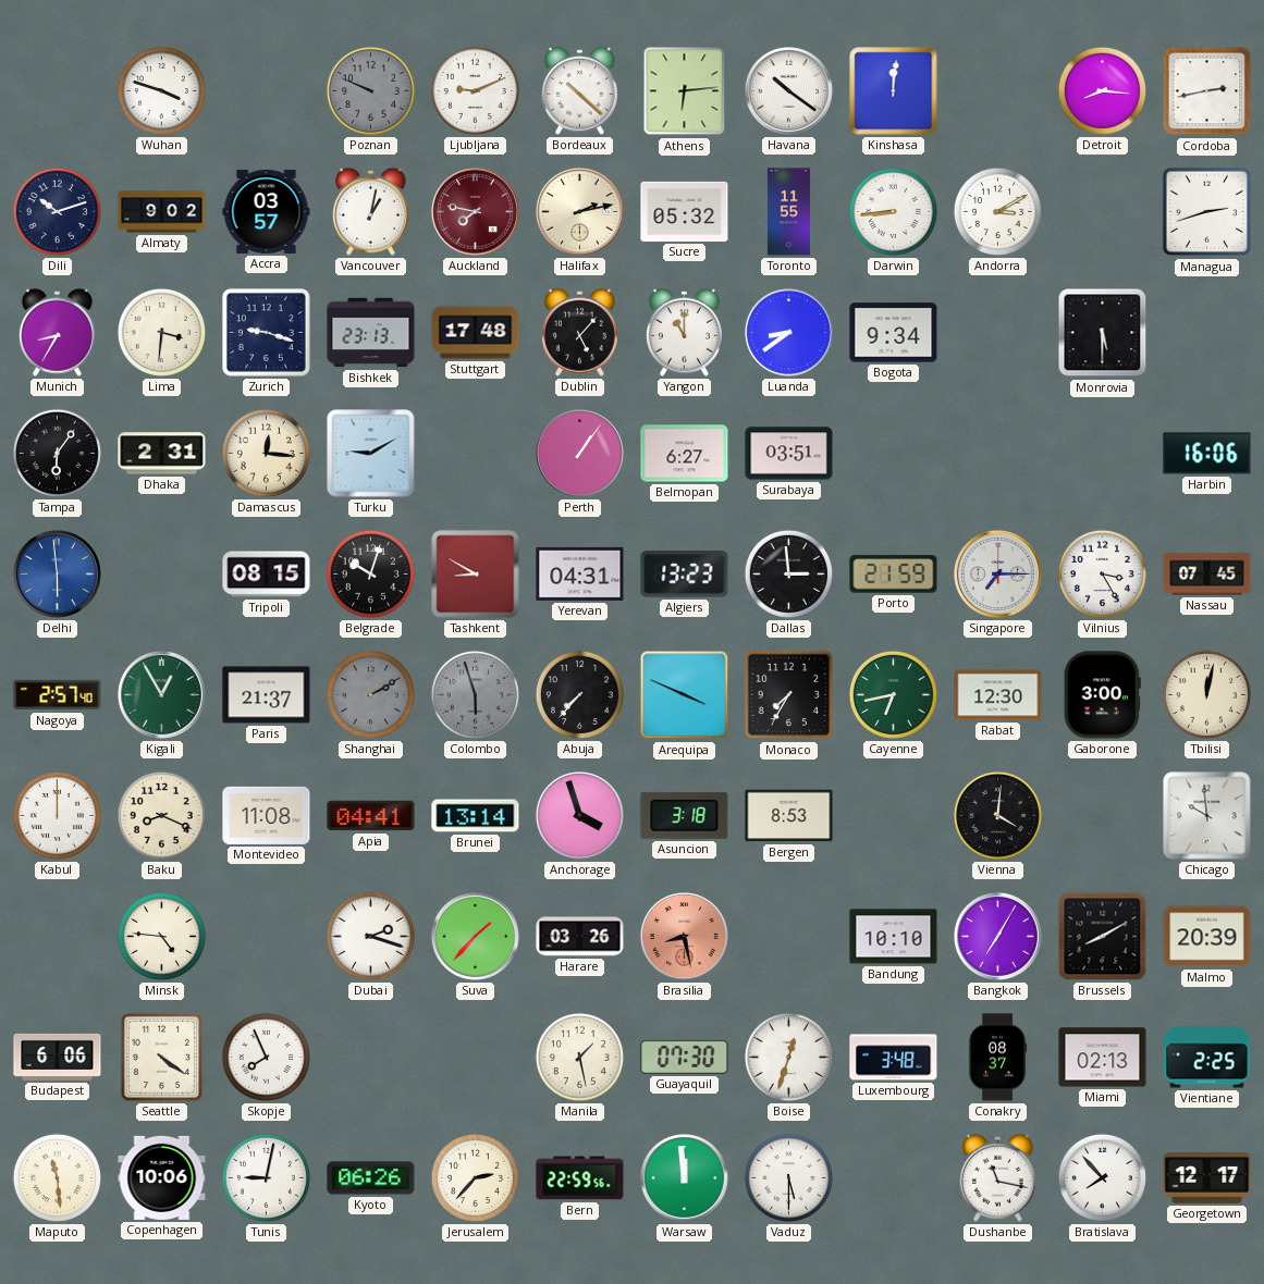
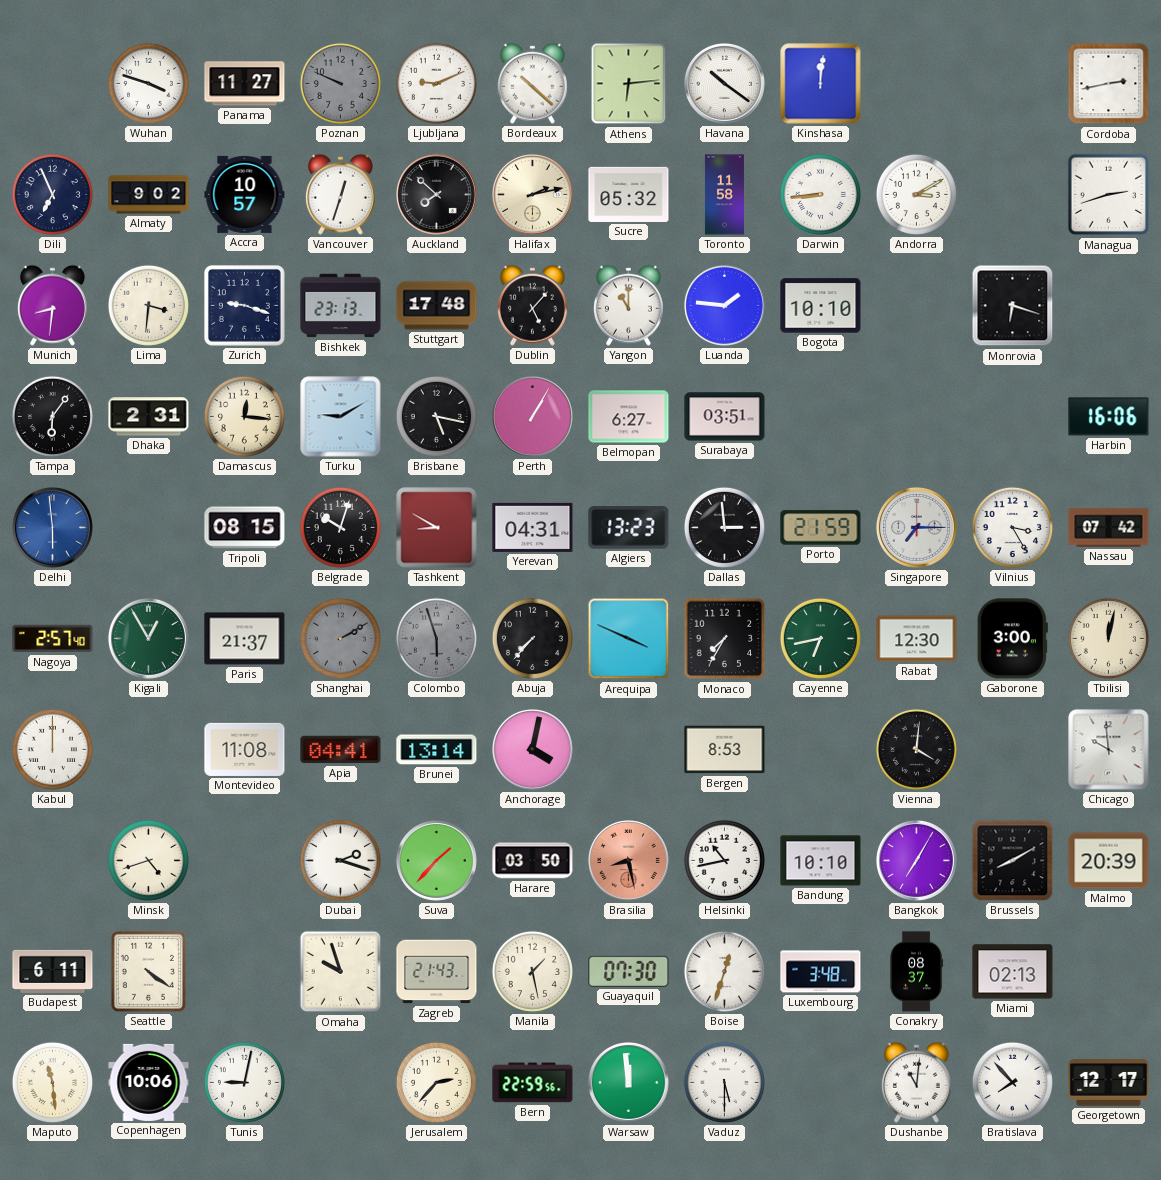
Panama: none -> 11:27 (245, 84)
Detroit: 8:16 -> none (1102, 90)
Dili: 10:12 -> 6:56 (52, 194)
Accra: 03:57 -> 10:57 (245, 194)
Vancouver: 1:02 -> 12:33 (340, 194)
Auckland: 7:47 -> 7:52 (436, 194)
Auckland dial: burgundy -> black (436, 194)
Toronto: 11:55 -> 11:58 (724, 195)
Munich: 8:35 -> 8:31 (52, 305)
Luanda: 8:39 -> 1:46 (724, 305)
Bogota: 9:34 -> 10:10 (821, 306)
Monrovia: 5:30 -> 6:18 (1013, 306)
Brisbane: none -> 5:17 (436, 416)
Perth: 1:06 -> 1:05 (532, 416)
Nassau: 07:45 -> 07:42 (1109, 528)
Baku: 8:19 -> none (161, 815)
Anchorage: 3:57 -> 4:02 (532, 749)
Asuncion: 3:18 -> none (685, 815)
Minsk: 4:46 -> 4:42 (148, 860)
Harare: 03:26 -> 03:50 (533, 861)
Helsinki: none -> 10:43 (724, 860)
Budapest: 6:06 -> 6:11 (53, 971)
Skopje: 7:56 -> none (266, 1057)
Omaha: none -> 9:57 (341, 972)
Zagreb: none -> 21:43 (437, 972)
Vientiane: 2:25 -> none (1207, 1058)
Kyoto: 06:26 -> none (371, 1178)
Dushanbe: 11:17 -> 11:01 (916, 1082)
